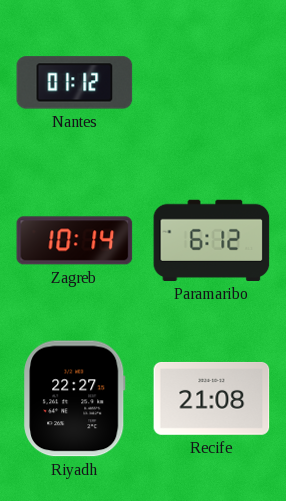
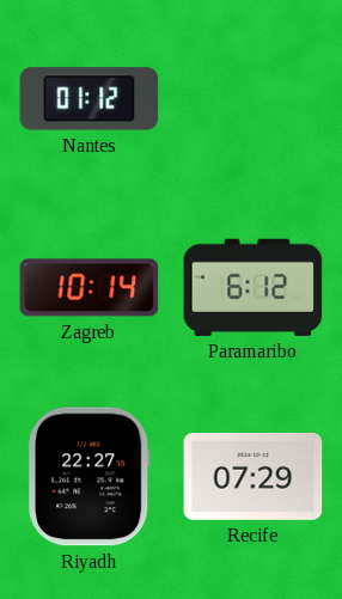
Recife: 21:08 -> 07:29 (254, 476)
